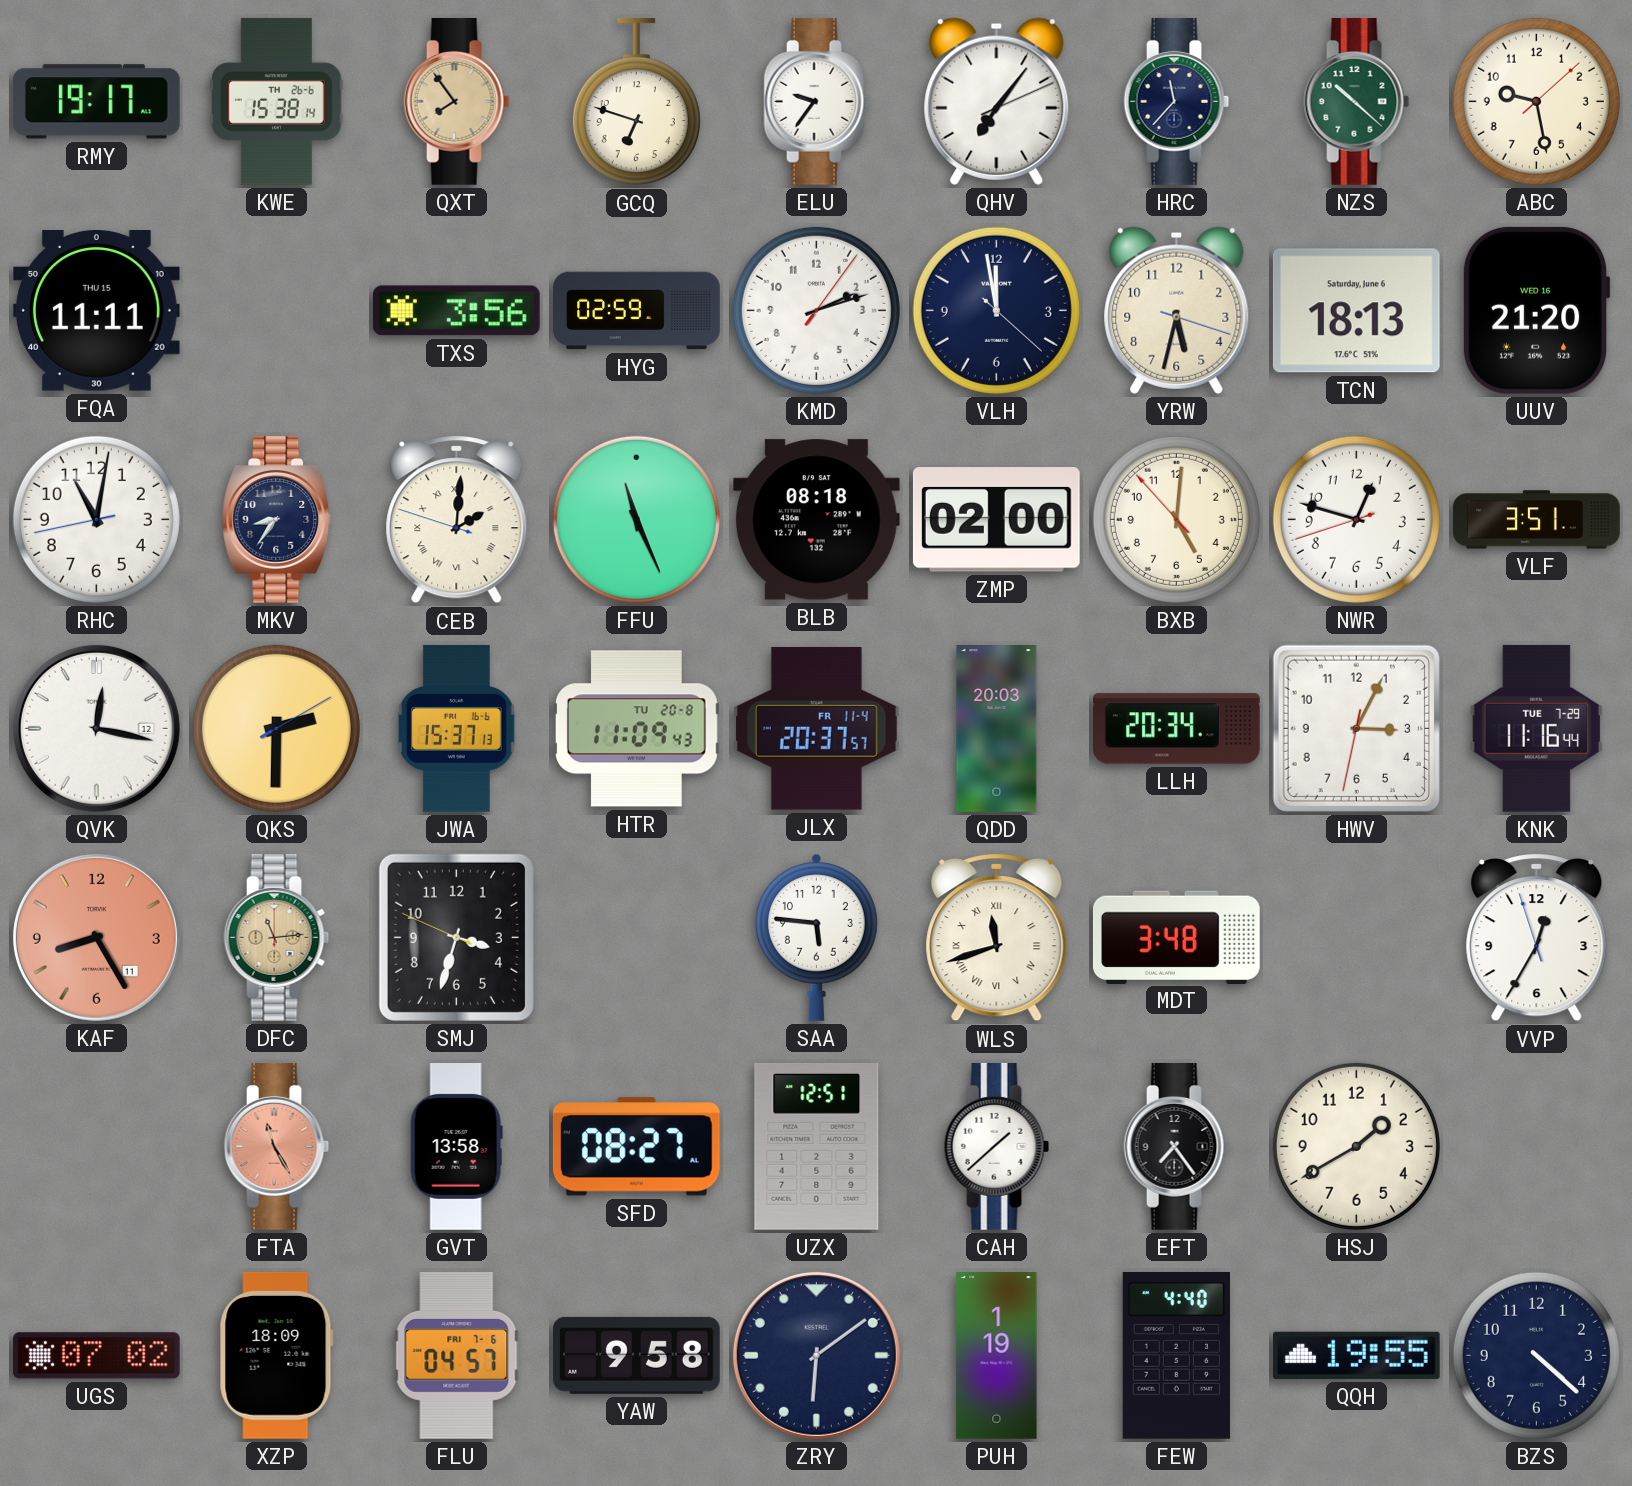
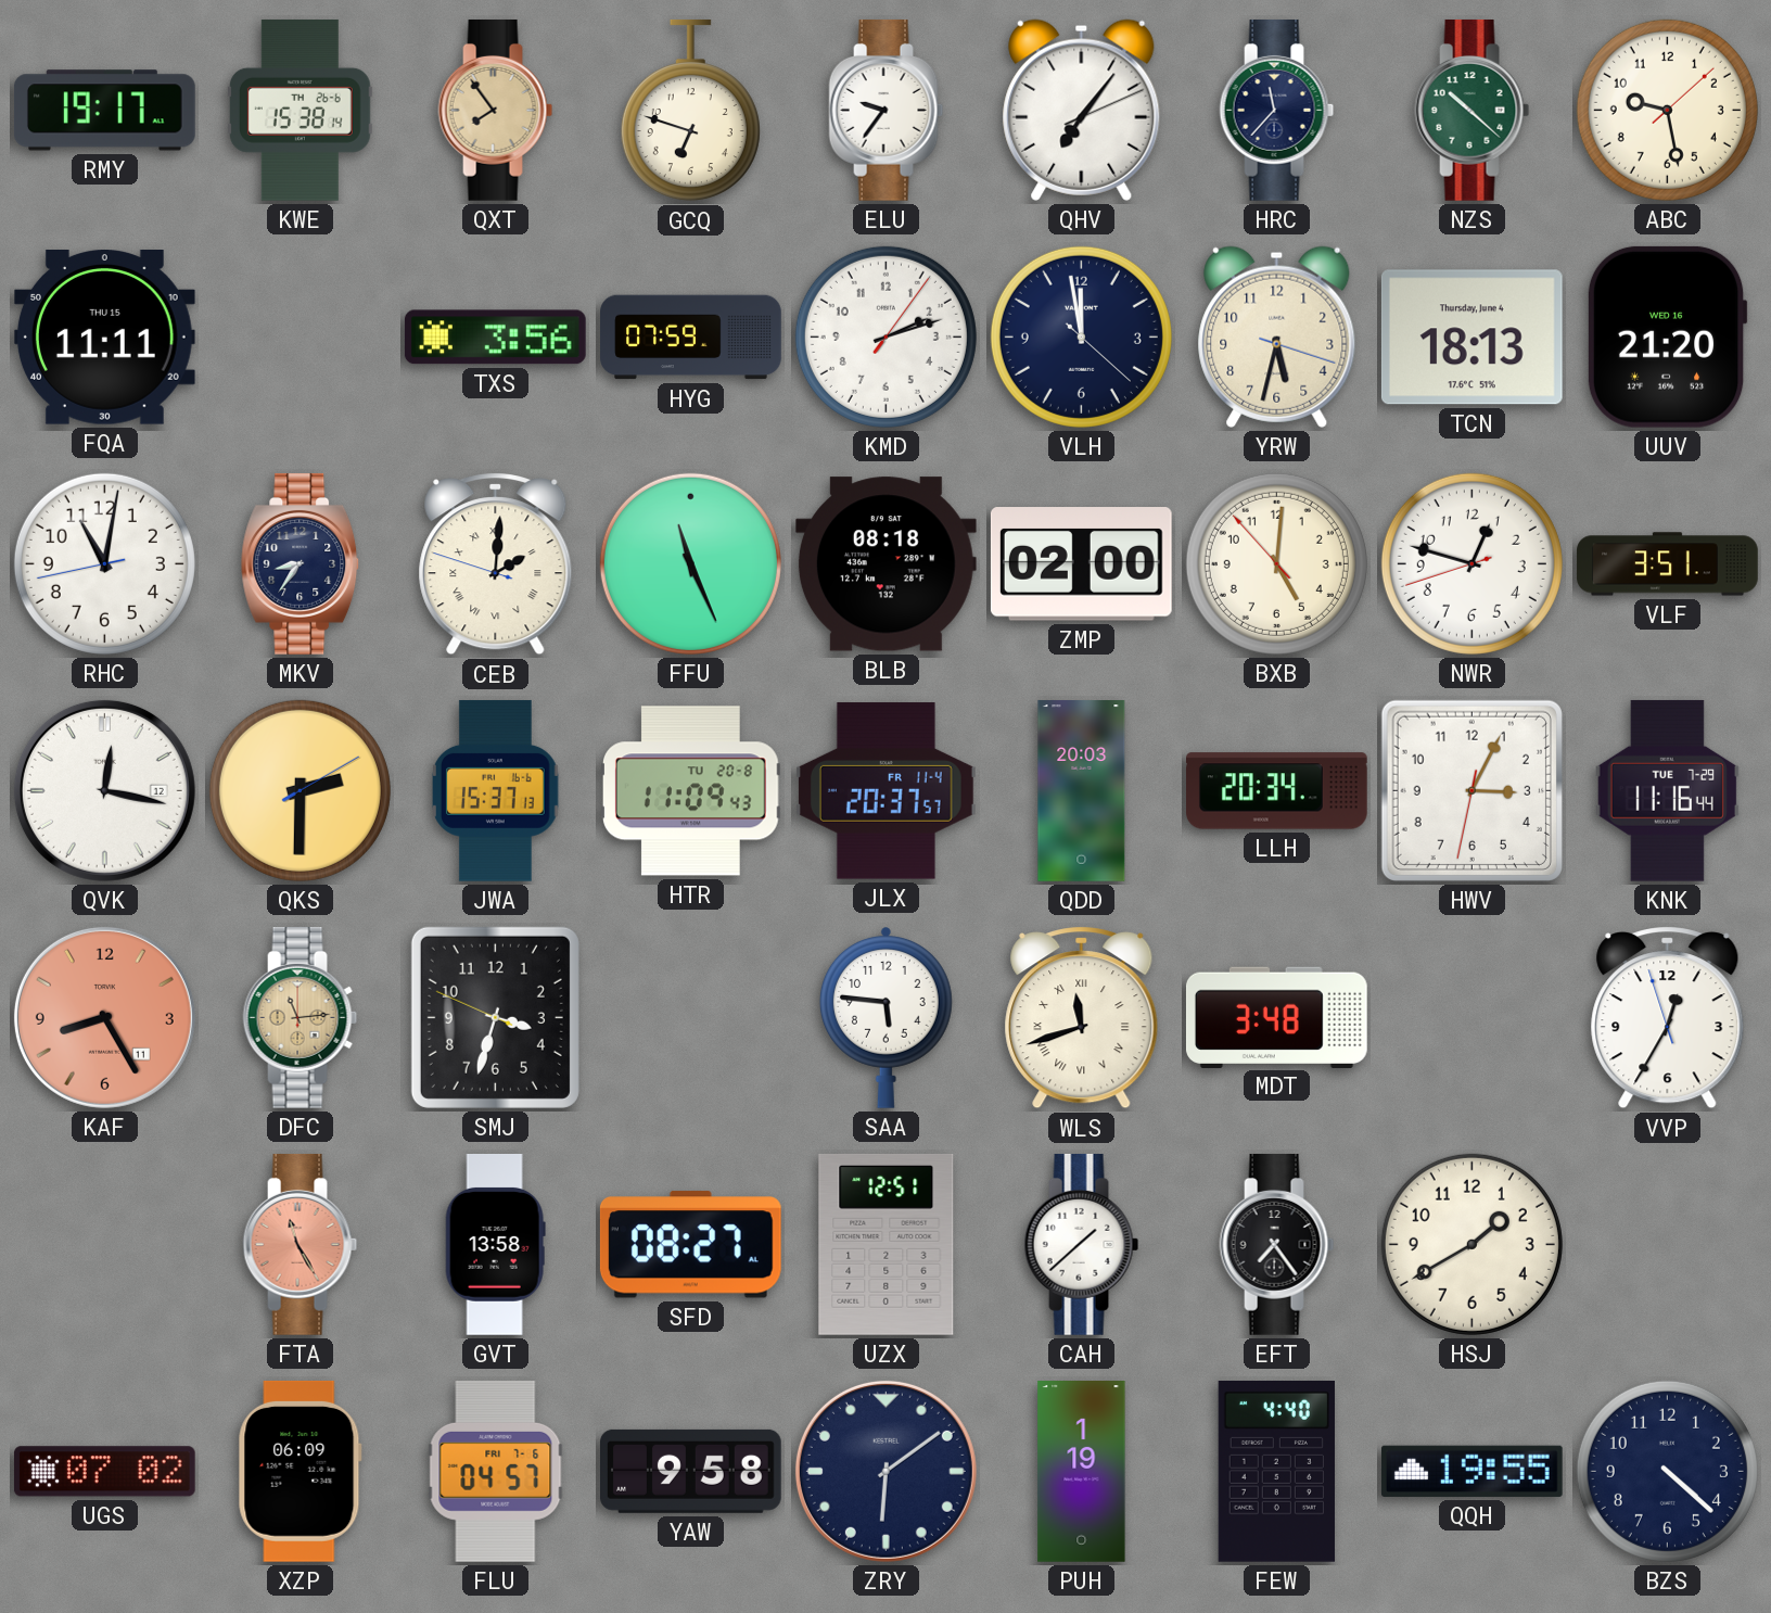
HYG: 02:59 -> 07:59 (691, 338)
TCN date: Saturday, June 6 -> Thursday, June 4 (1471, 338)
XZP: 18:09 -> 06:09 (300, 1471)
